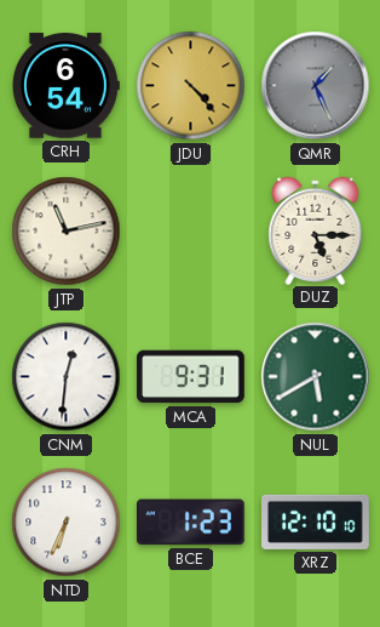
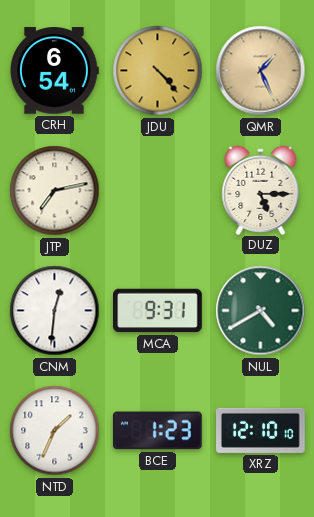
QMR dial: grey -> champagne (261, 71)
JTP: 11:13 -> 7:13 (55, 191)
NUL: 5:40 -> 4:40 (261, 311)
NTD: 6:34 -> 1:34 (55, 431)
